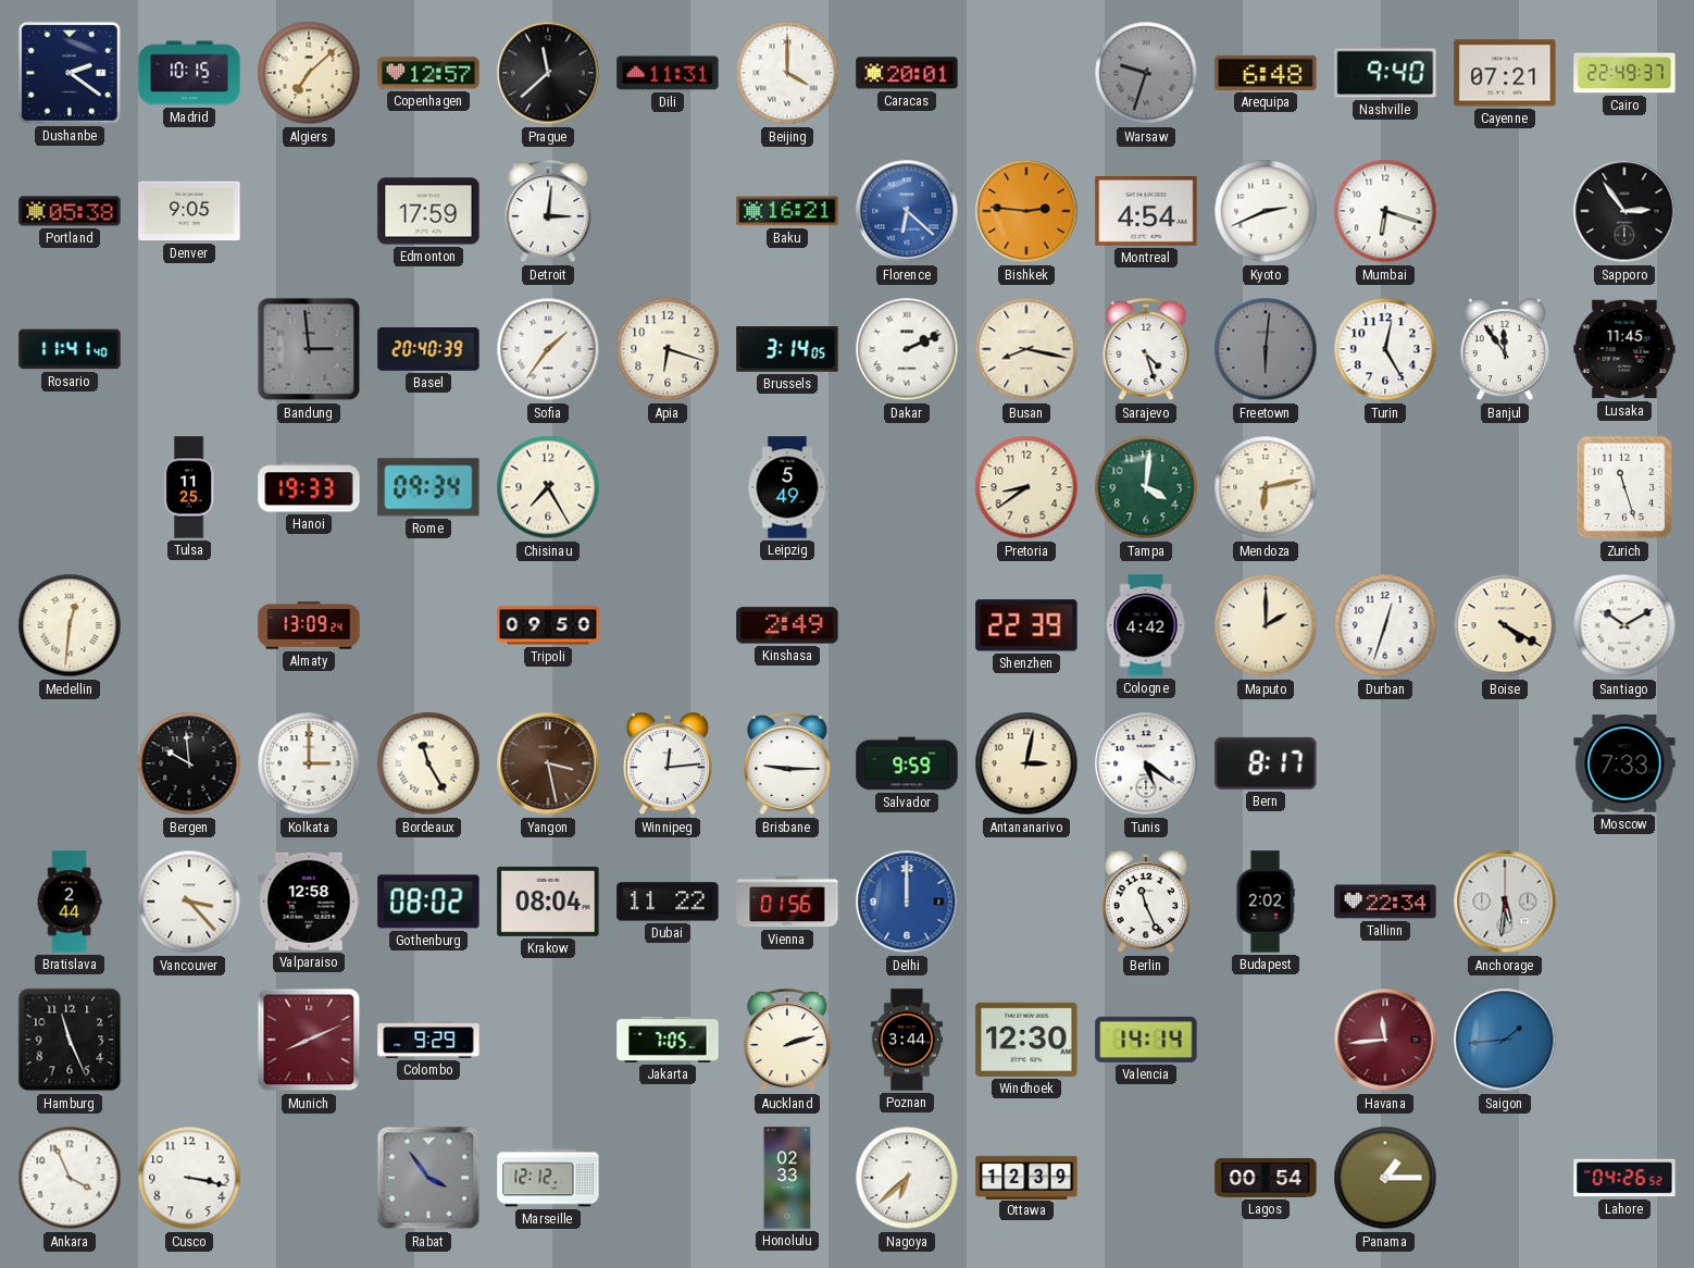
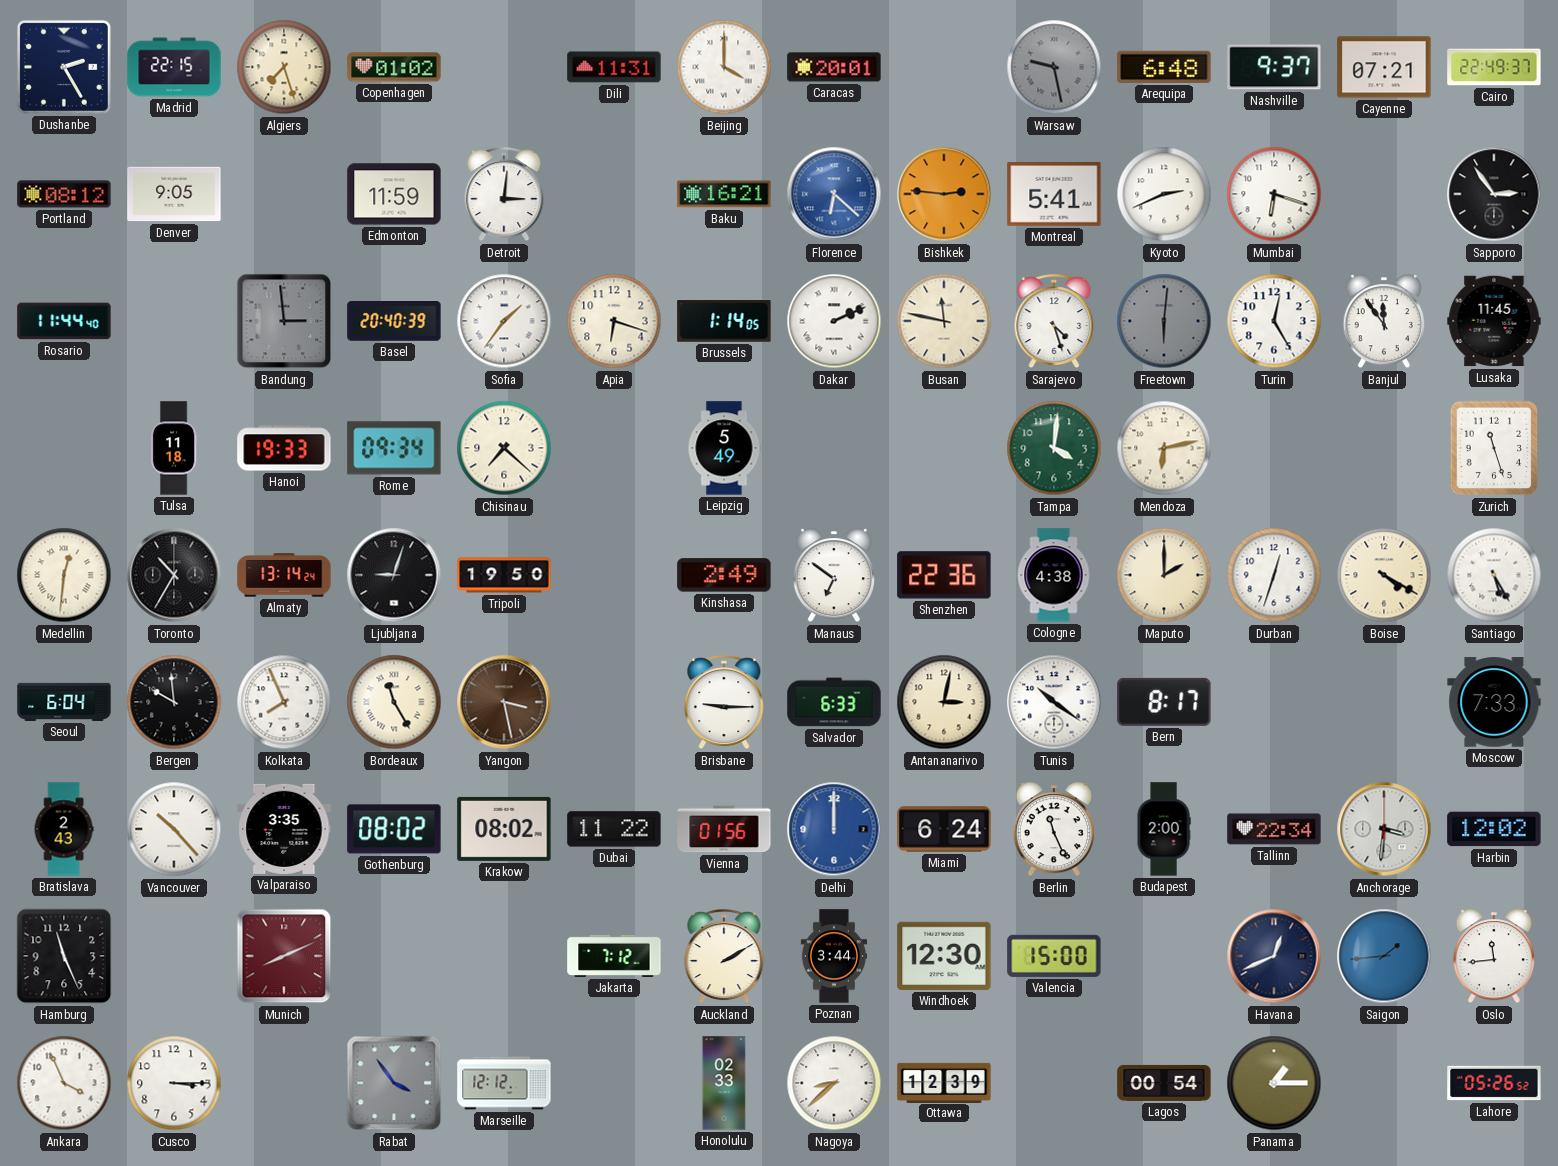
Dushanbe: 2:21 -> 2:25 (64, 67)
Madrid: 10:15 -> 22:15 (174, 67)
Algiers: 7:08 -> 7:27 (284, 67)
Copenhagen: 12:57 -> 01:02 (394, 67)
Prague: 11:38 -> none (548, 73)
Warsaw: 9:33 -> 9:28 (1054, 67)
Nashville: 9:40 -> 9:37 (1274, 67)
Portland: 05:38 -> 08:12 (64, 194)
Edmonton: 17:59 -> 11:59 (394, 194)
Montreal: 4:54 -> 5:41 (1054, 195)
Rosario: 11:41 -> 11:44 (64, 321)
Brussels: 3:14 -> 1:14 (724, 321)
Busan: 8:17 -> 11:47 (944, 321)
Tulsa: 11:25 -> 11:18 (174, 448)
Chisinau: 7:25 -> 7:22 (504, 448)
Pretoria: 8:39 -> none (1026, 487)
Toronto: none -> 10:35 (174, 575)
Almaty: 13:09 -> 13:14 (284, 575)
Ljubljana: none -> 9:03 (394, 575)
Tripoli: 09:50 -> 19:50 (504, 575)
Manaus: none -> 6:51 (833, 576)
Shenzhen: 22:39 -> 22:36 (944, 575)
Cologne: 4:42 -> 4:38 (1054, 575)
Santiago: 10:10 -> 5:25 (1494, 575)
Seoul: none -> 6:04 (64, 702)
Kolkata: 3:00 -> 7:56 (284, 702)
Winnipeg: 12:14 -> none (667, 764)
Salvador: 9:59 -> 6:33 (834, 702)
Tunis: 5:21 -> 10:21 (1054, 702)
Bratislava: 2:44 -> 2:43 (64, 829)
Vancouver: 3:23 -> 10:23 (174, 829)
Valparaiso: 12:58 -> 3:35 (284, 829)
Krakow: 08:04 -> 08:02 (504, 829)
Miami: none -> 6:24 (944, 829)
Budapest: 2:02 -> 2:00 (1164, 829)
Anchorage: 5:31 -> 3:31 (1384, 829)
Harbin: none -> 12:02 (1494, 829)
Colombo: 9:29 -> none (428, 1041)
Jakarta: 7:05 -> 7:12 (614, 956)
Auckland: 2:12 -> 2:10 (724, 957)
Valencia: 14:14 -> 15:00 (1054, 956)
Havana: 11:44 -> 12:41 (1274, 956)
Havana dial: burgundy -> navy (1274, 956)
Oslo: none -> 11:44 (1493, 957)
Cusco: 3:17 -> 3:15 (174, 1083)
Nagoya: 6:38 -> 8:38 (834, 1083)
Lahore: 04:26 -> 05:26 (1494, 1083)
